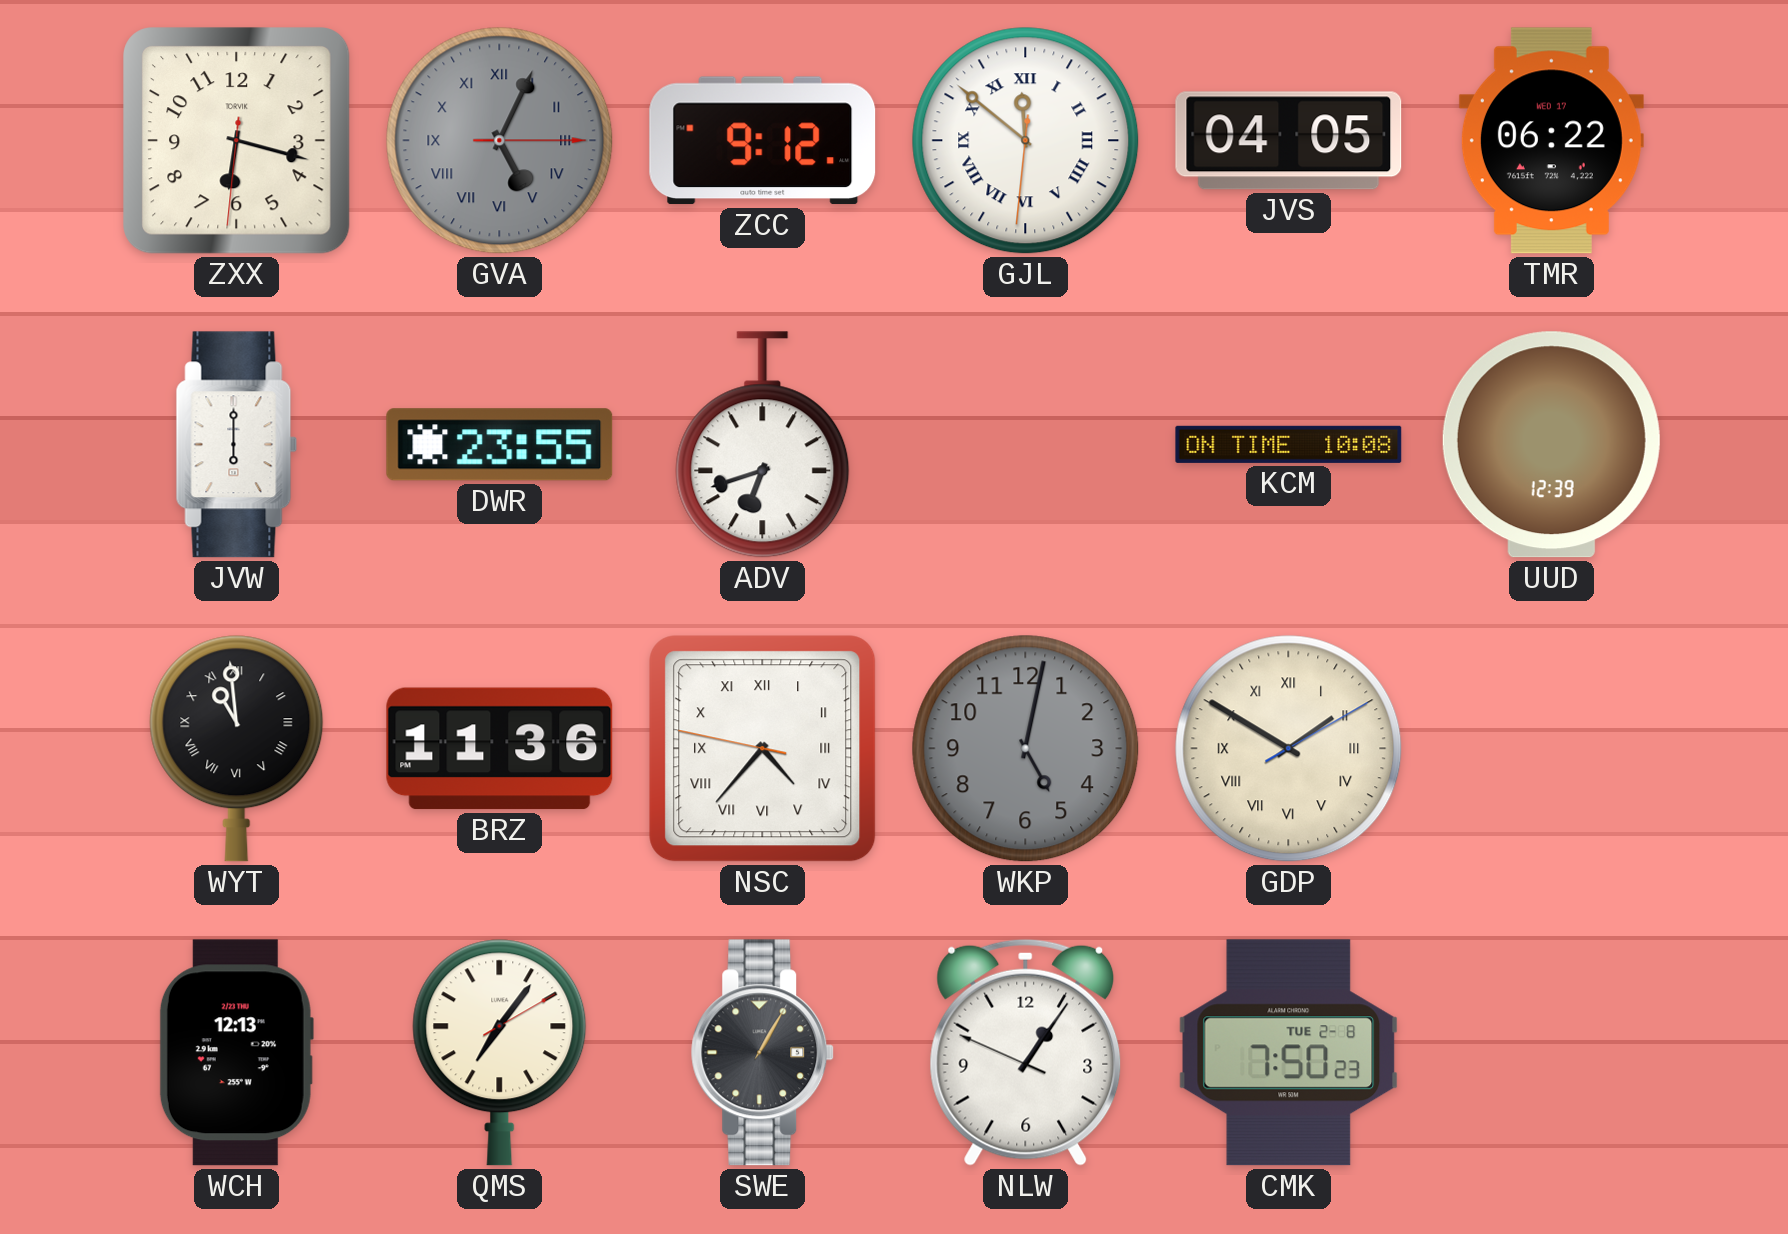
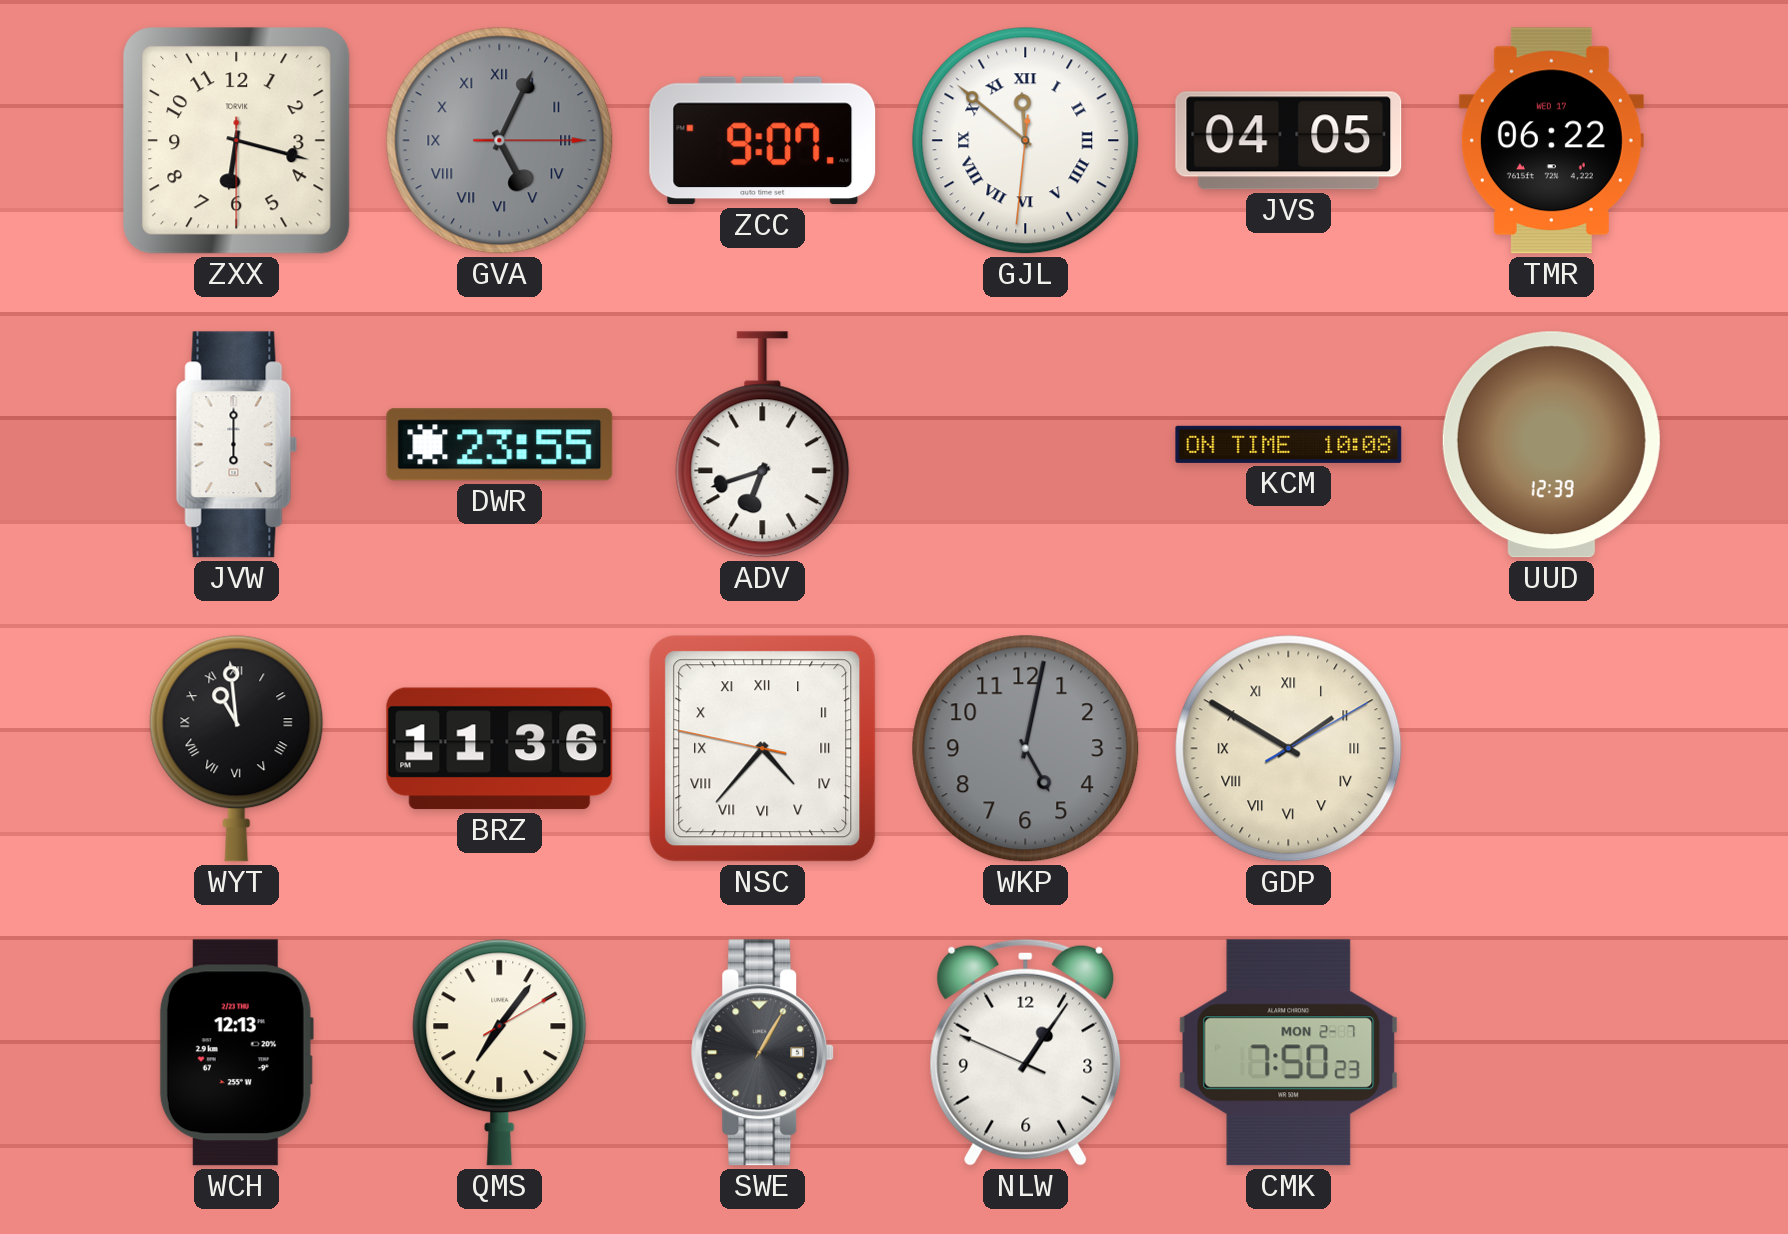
ZXX: 6:17:31 -> 6:17:30 (237, 141)
ZCC: 9:12 -> 9:07 (763, 141)
CMK date: TUE 2-8 -> MON 2-7 (1289, 1053)
